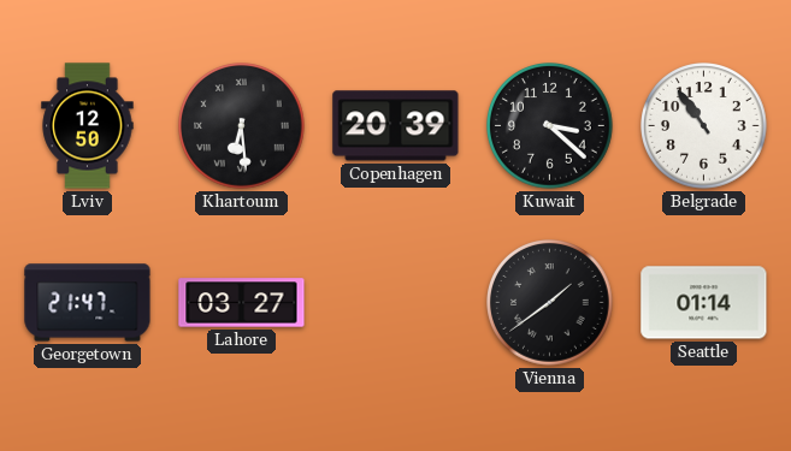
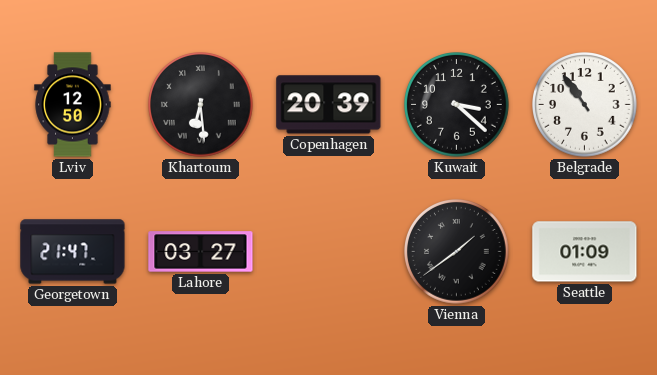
Seattle: 01:14 -> 01:09 (585, 252)
